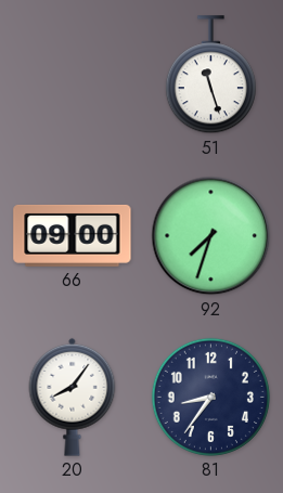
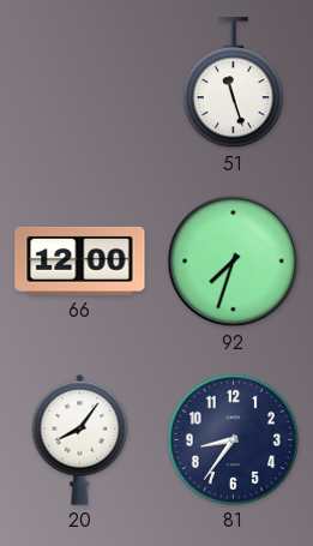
66: 09:00 -> 12:00 (80, 260)
